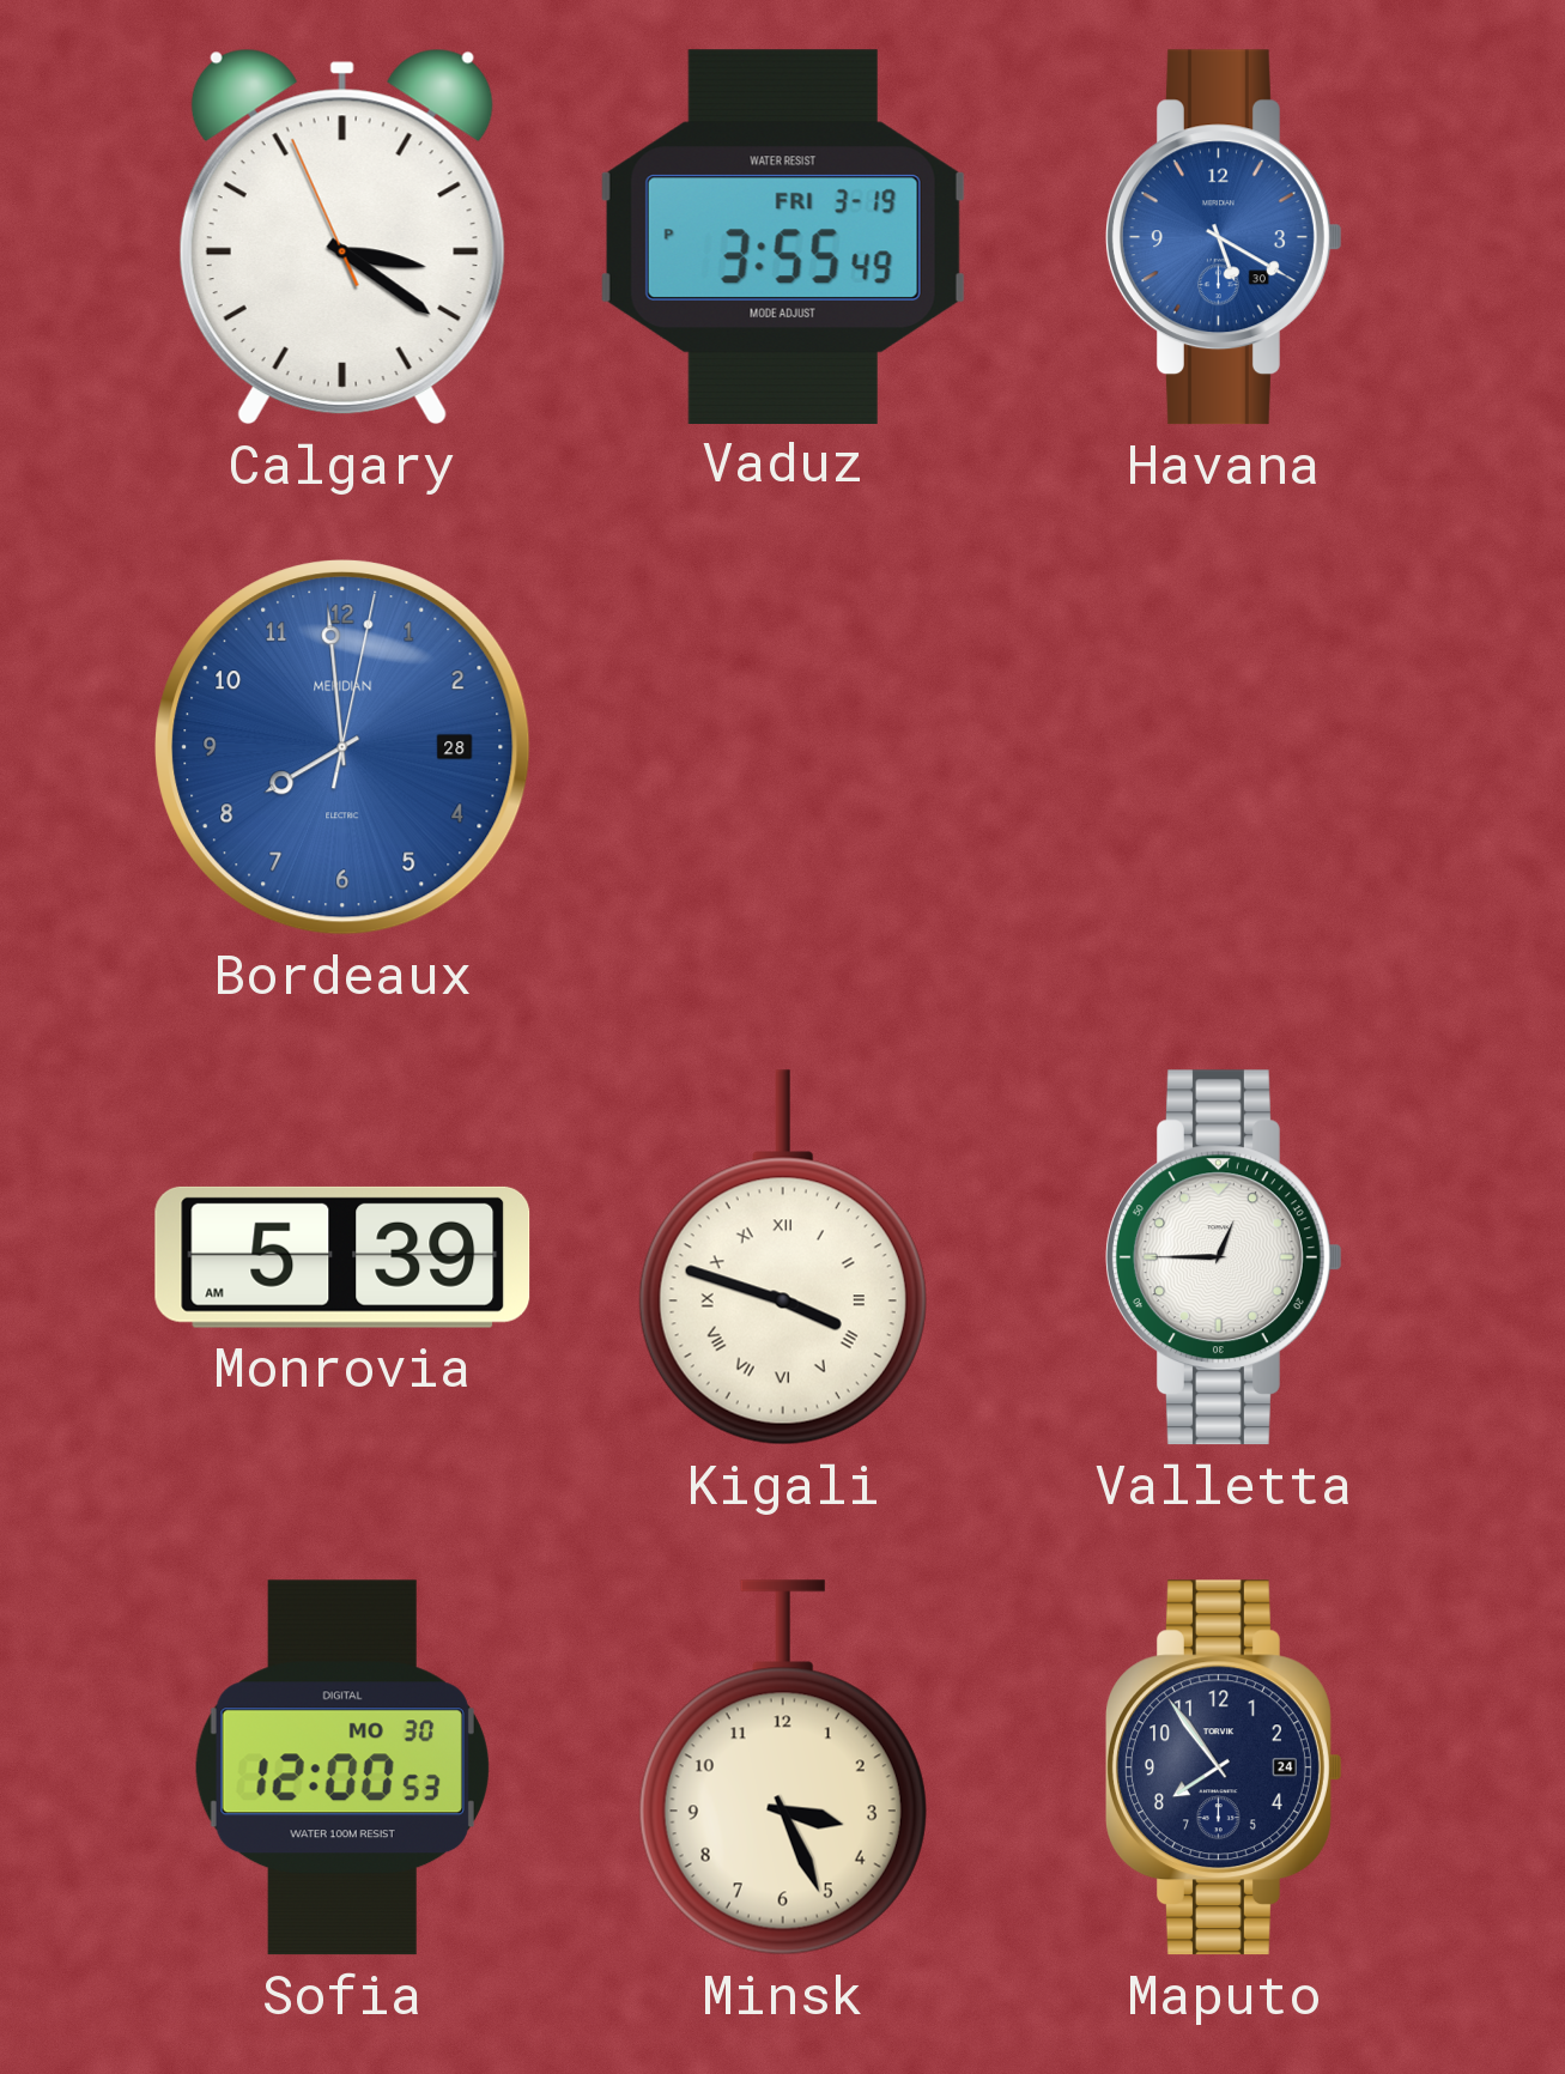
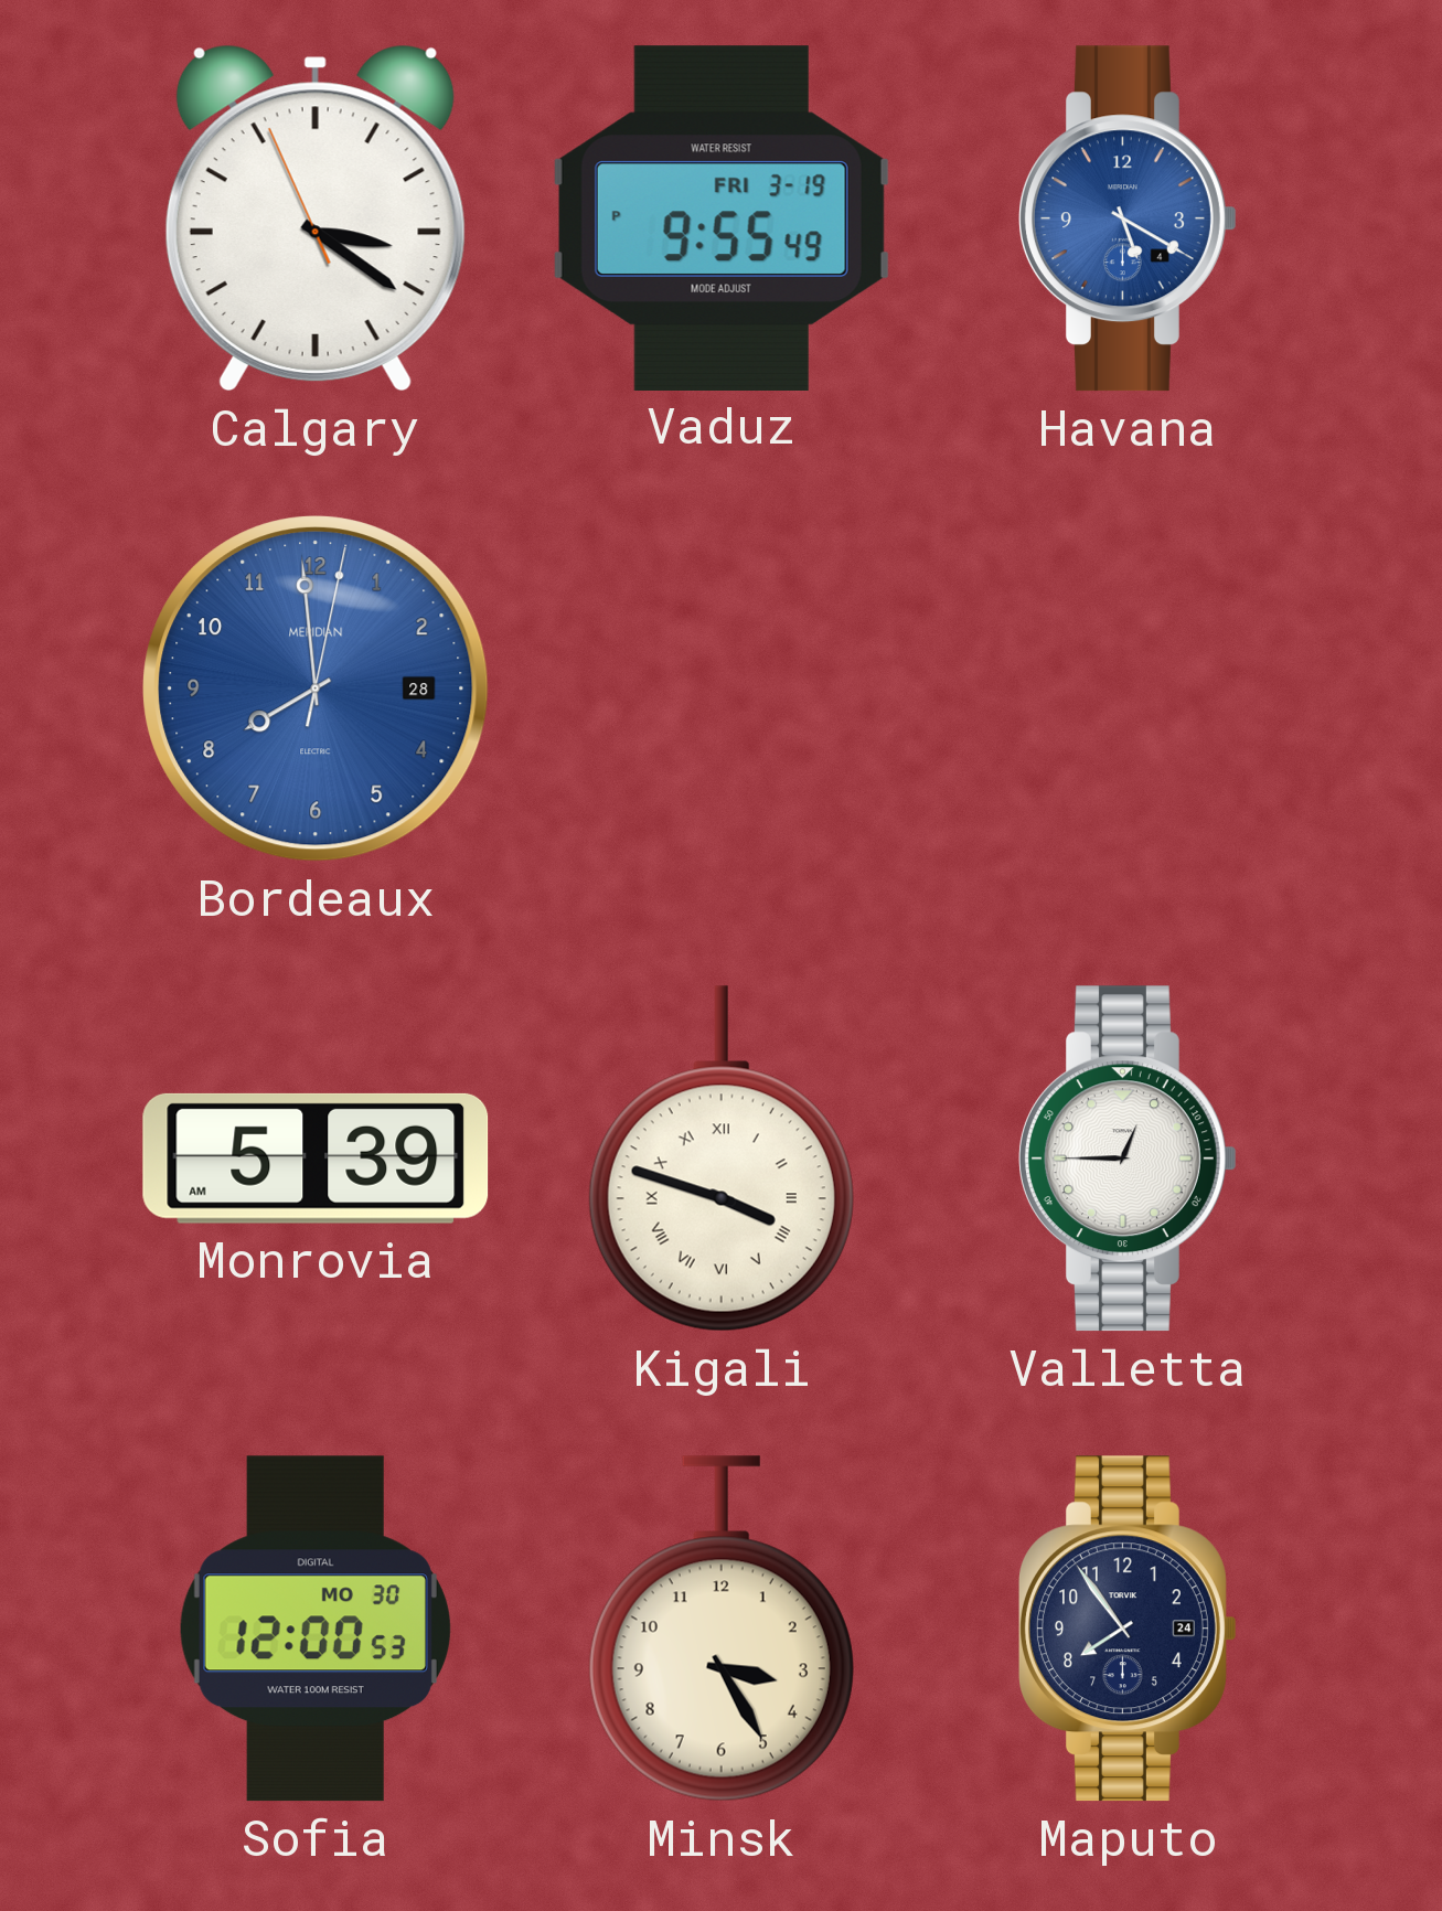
Vaduz: 3:55 -> 9:55 (722, 217)
Havana date: 30 -> 4 (1129, 218)
Minsk: 3:26 -> 3:25 (722, 1629)
